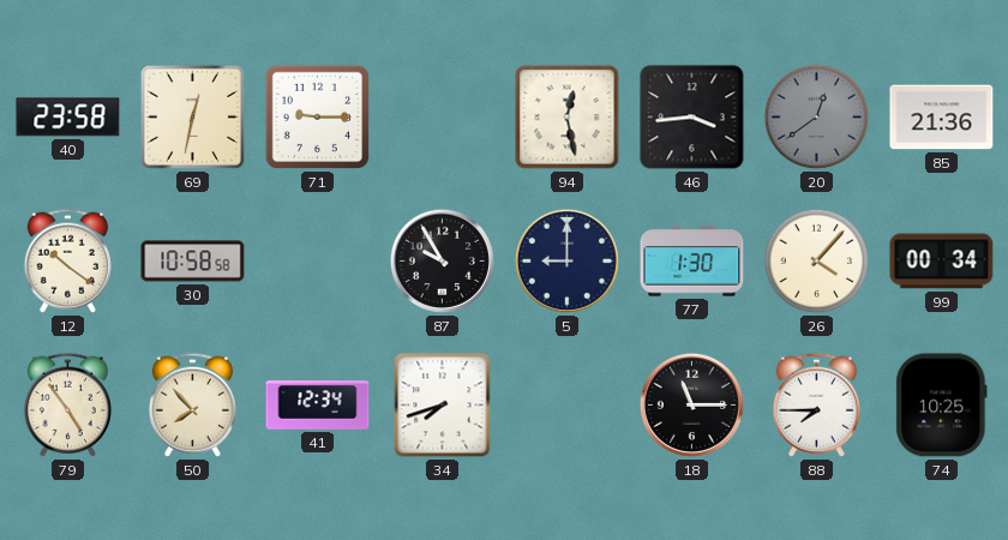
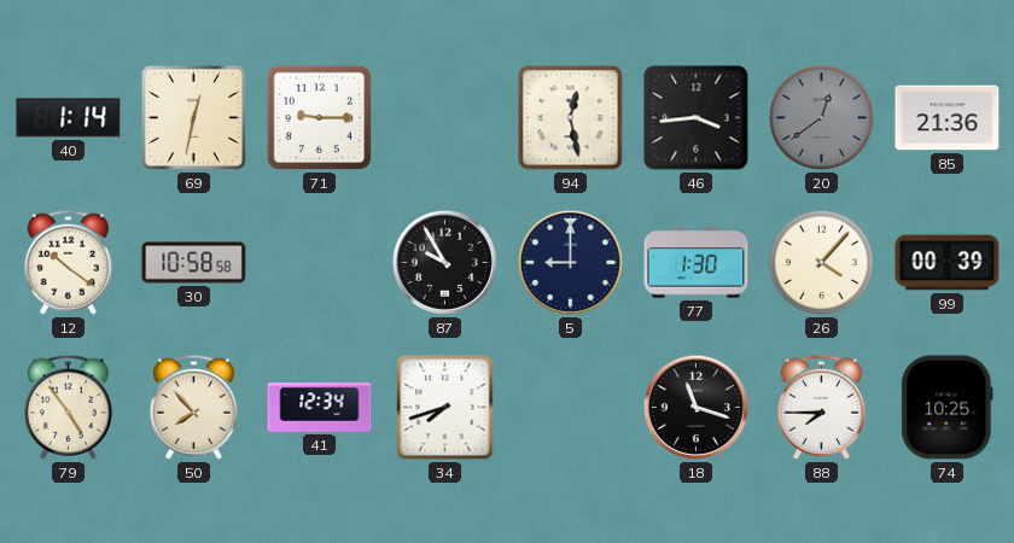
40: 23:58 -> 1:14 (69, 118)
99: 00:34 -> 00:39 (948, 263)
18: 11:15 -> 11:18 (695, 407)
